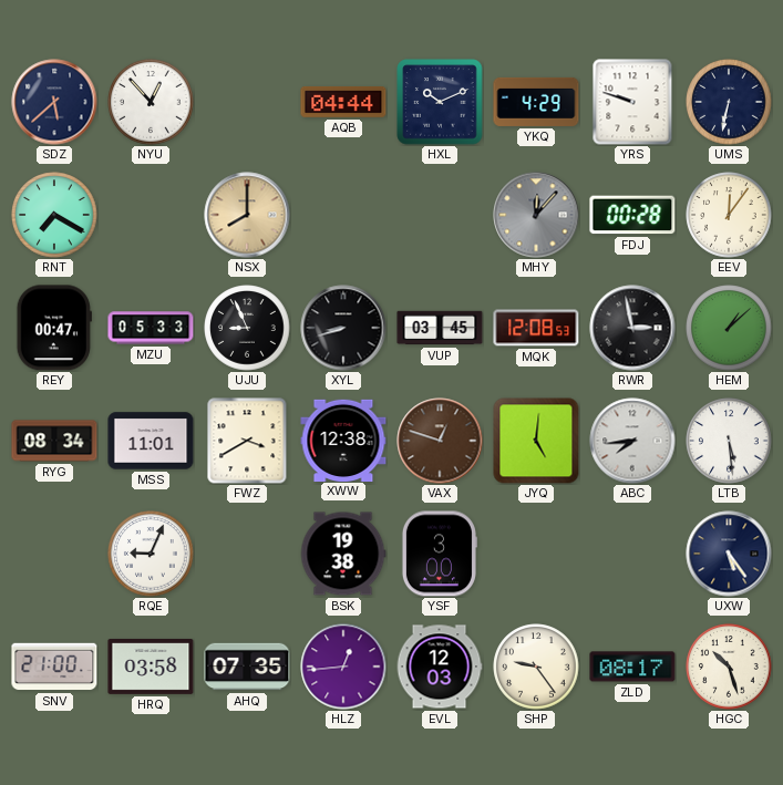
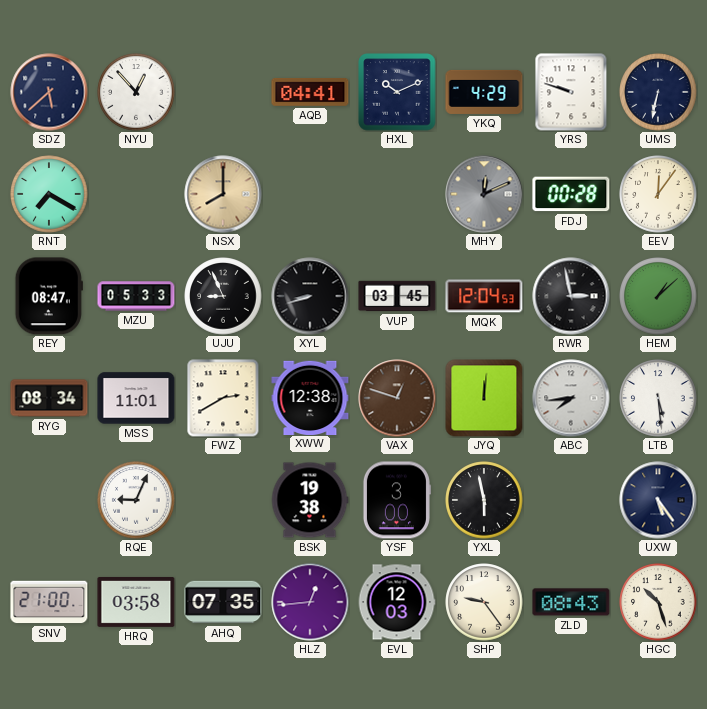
AQB: 04:44 -> 04:41 (310, 93)
MHY: 12:07 -> 12:11 (484, 194)
REY: 00:47 -> 08:47 (49, 296)
MQK: 12:08 -> 12:04 (484, 296)
FWZ: 3:40 -> 2:40 (223, 398)
JYQ: 5:01 -> 12:01 (484, 398)
YXL: none -> 5:58 (484, 500)
ZLD: 08:17 -> 08:43 (571, 602)
